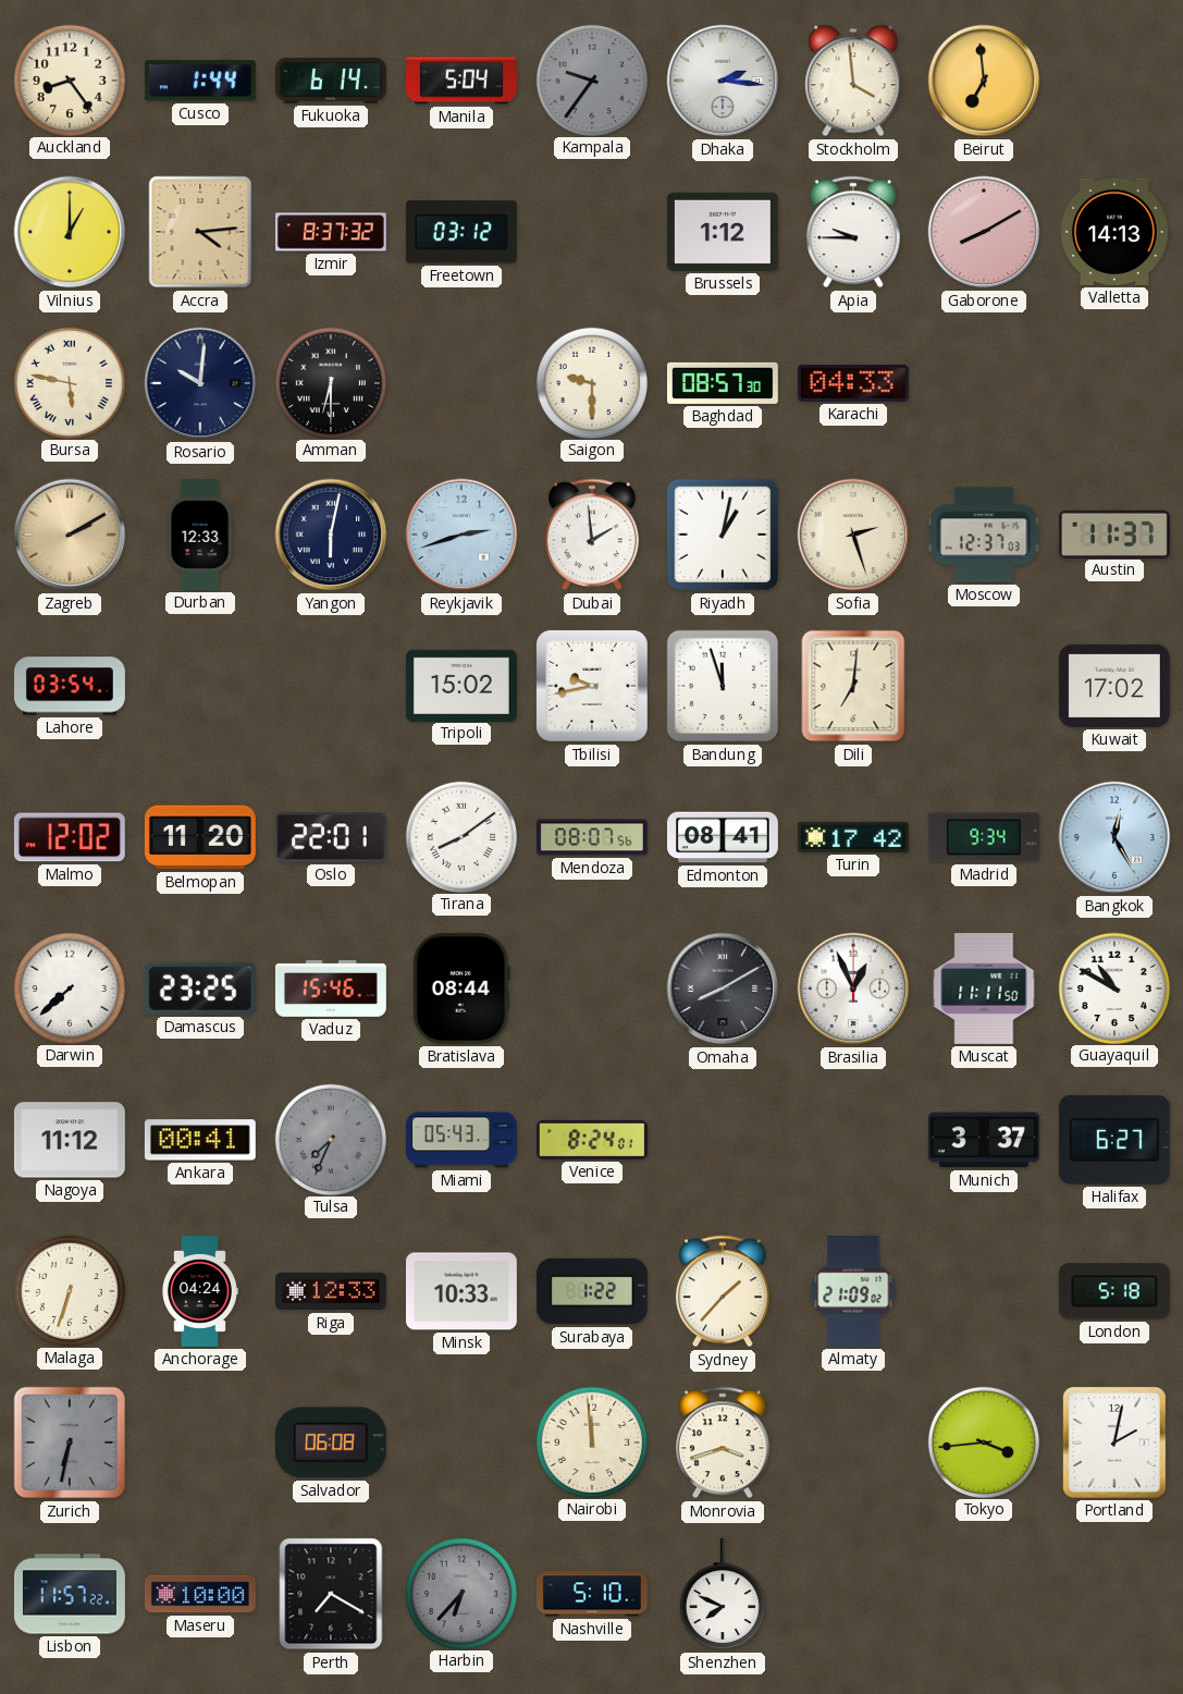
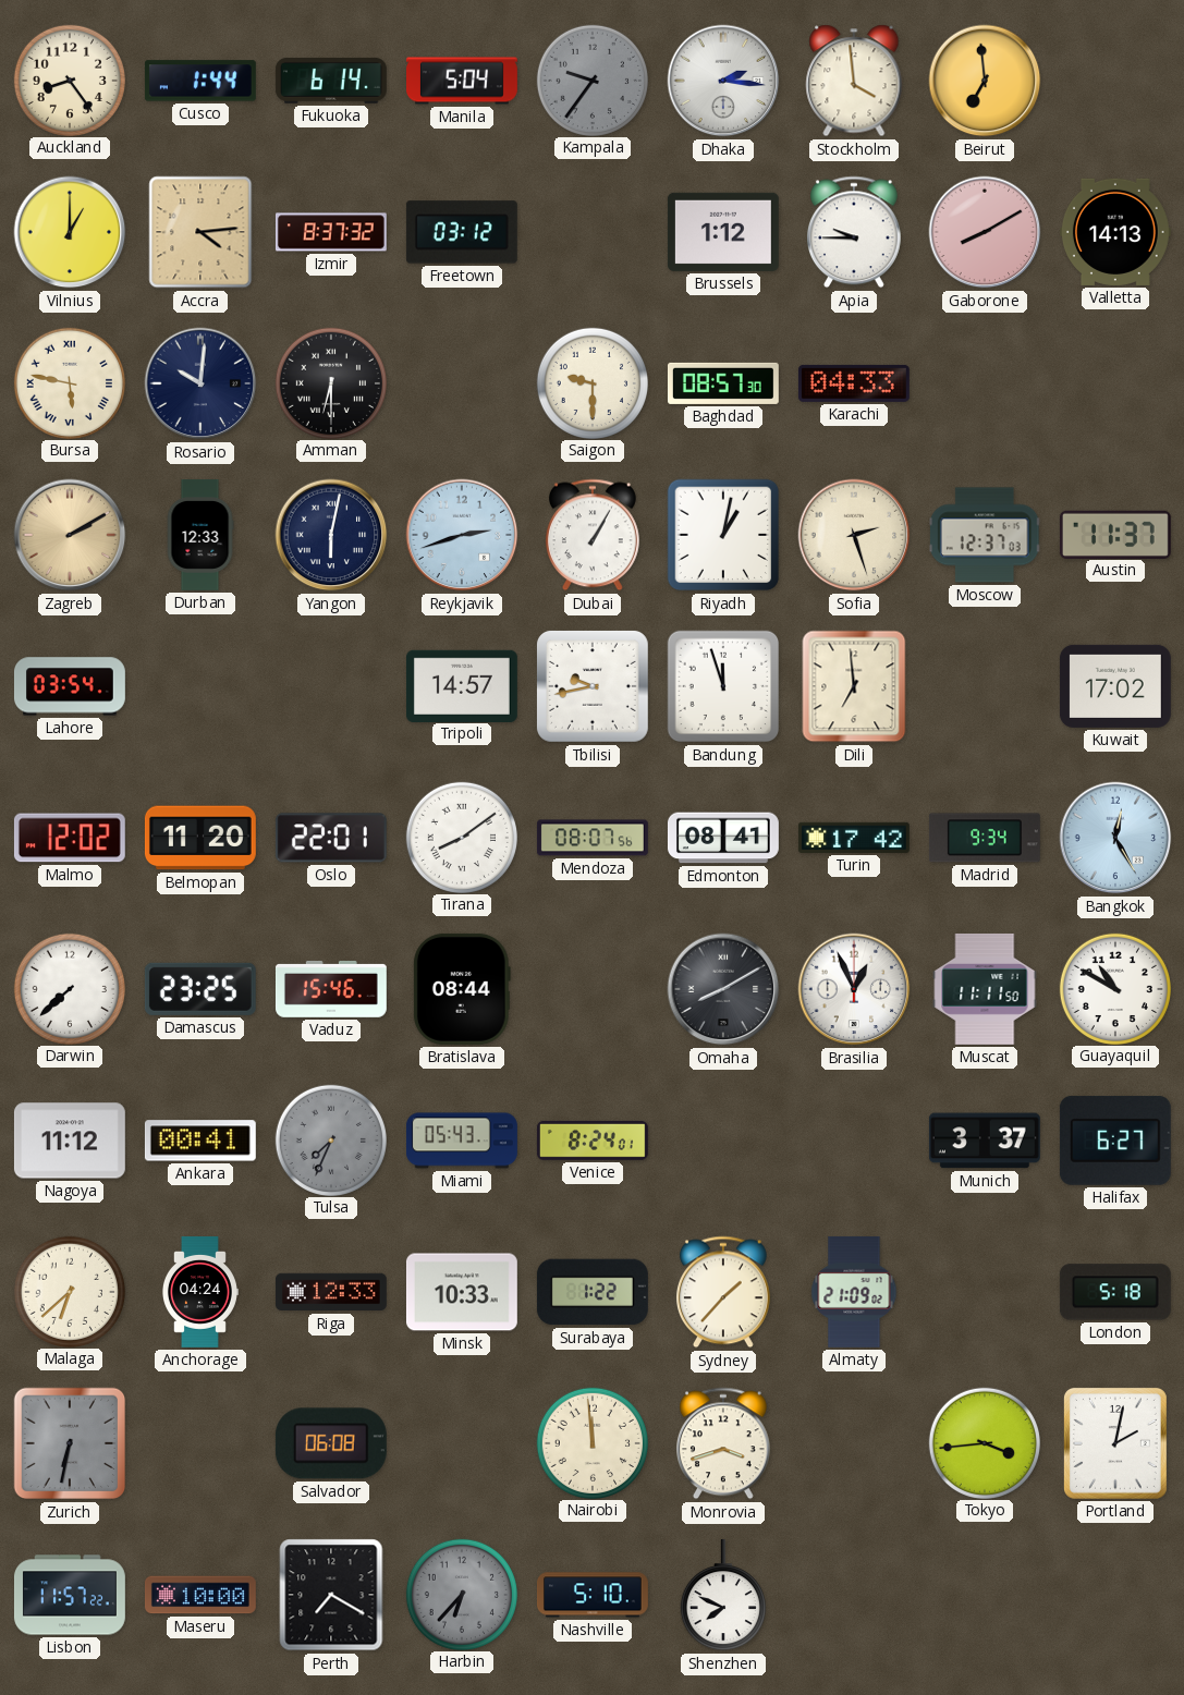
Dubai: 1:59 -> 1:05 (593, 535)
Tripoli: 15:02 -> 14:57 (462, 685)
Dili: 7:01 -> 6:59 (854, 686)
Malaga: 6:33 -> 6:38 (69, 1291)
